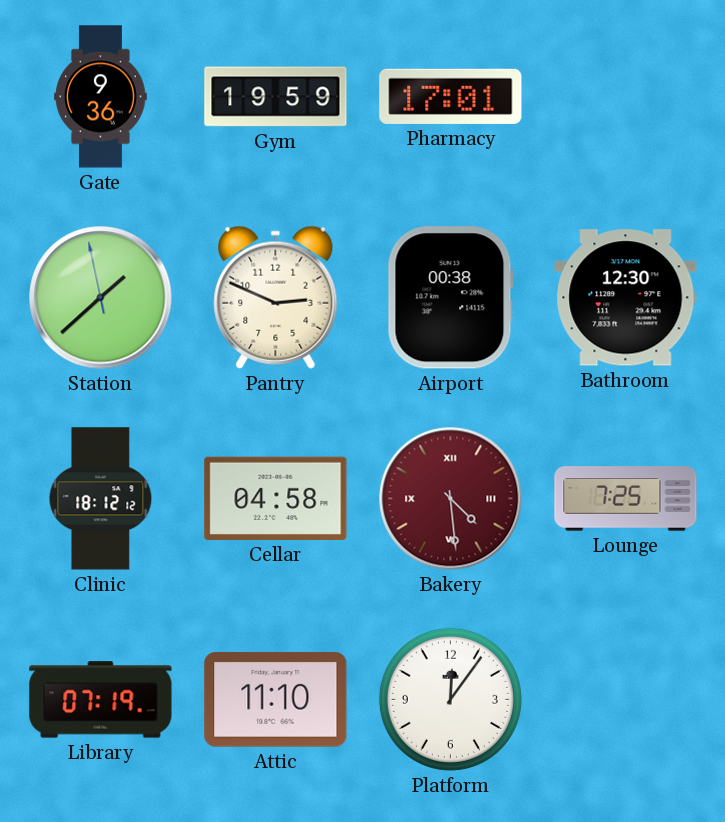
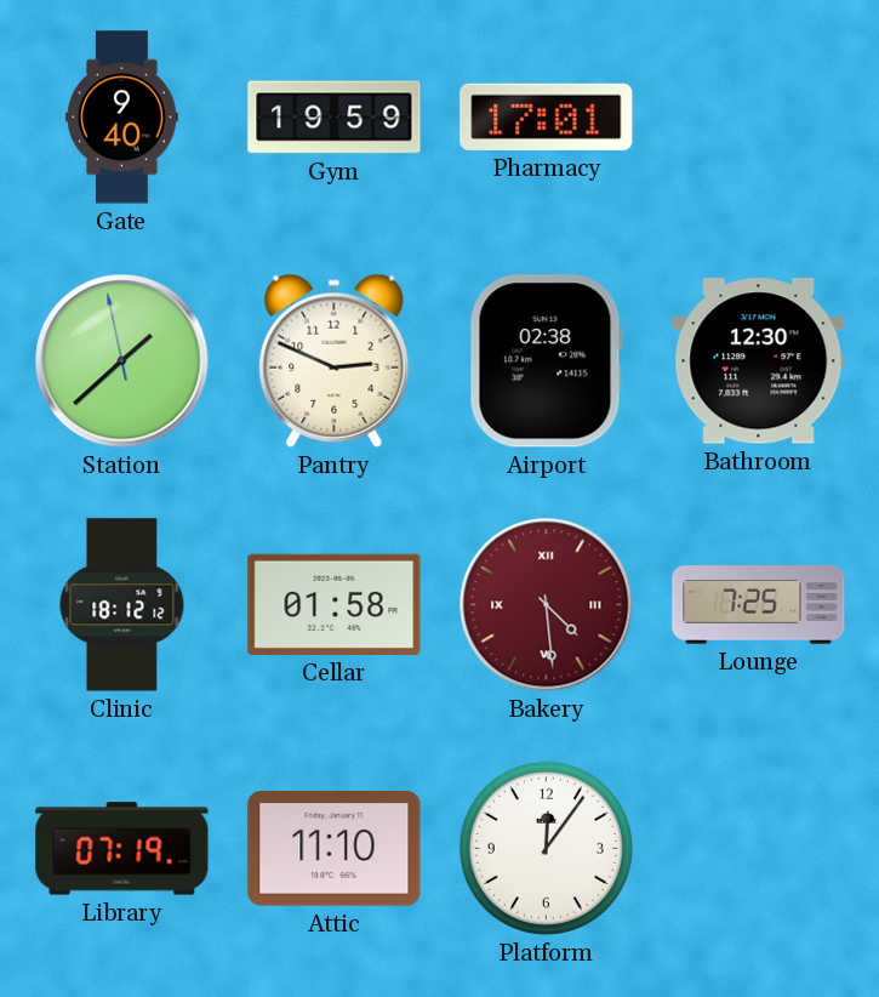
Gate: 9:36 -> 9:40 (122, 118)
Airport: 00:38 -> 02:38 (546, 361)
Cellar: 04:58 -> 01:58 (335, 604)
